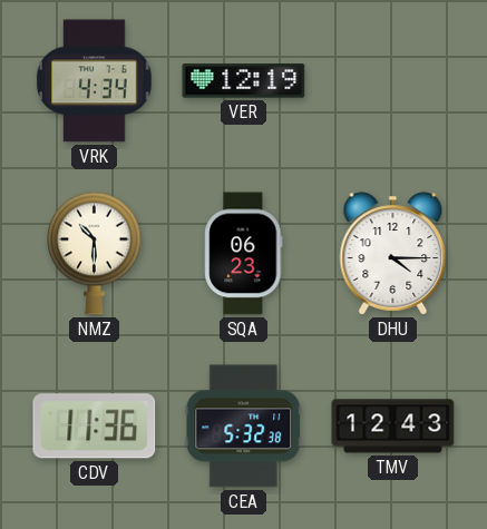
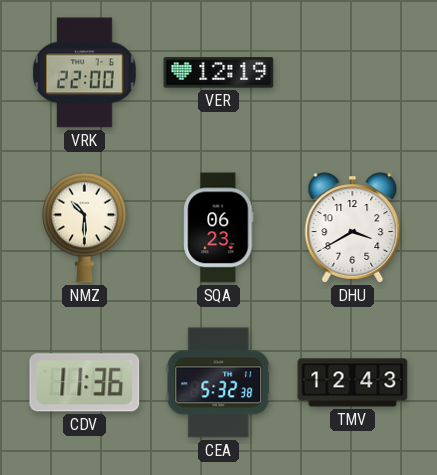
VRK: 4:34 -> 22:00 (85, 73)
DHU: 4:15 -> 3:40 (353, 228)
